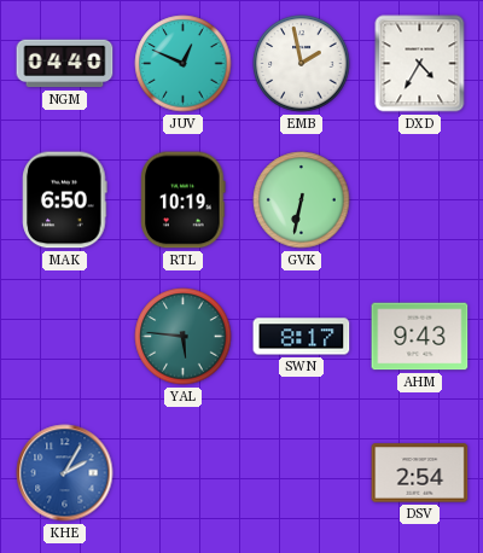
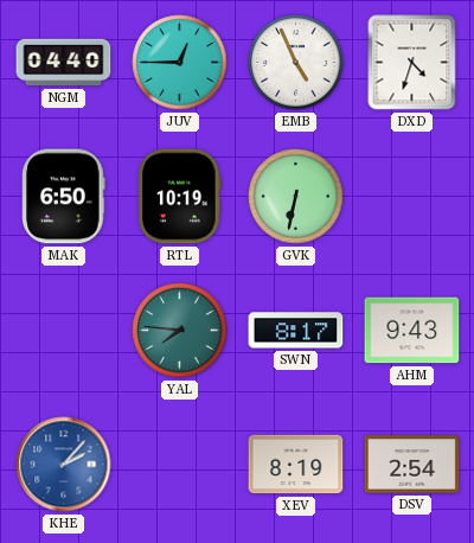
JUV: 12:49 -> 12:45 (180, 63)
EMB: 1:58 -> 4:56 (296, 63)
DXD: 4:35 -> 4:33 (412, 63)
YAL: 5:46 -> 7:46 (180, 331)
KHE: 2:05 -> 2:07 (64, 465)
XEV: none -> 8:19 (296, 465)
